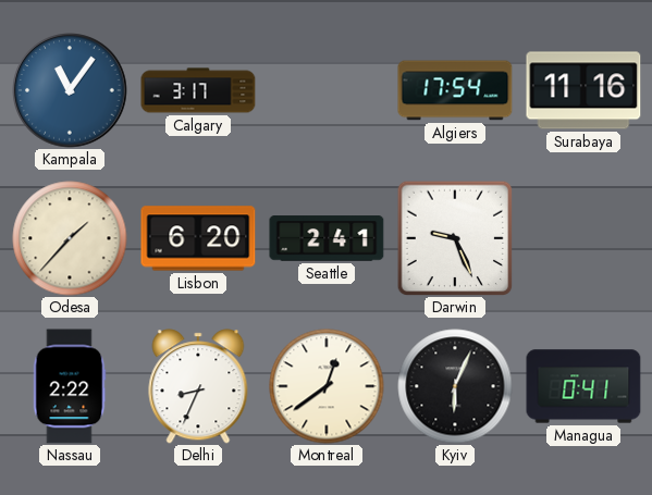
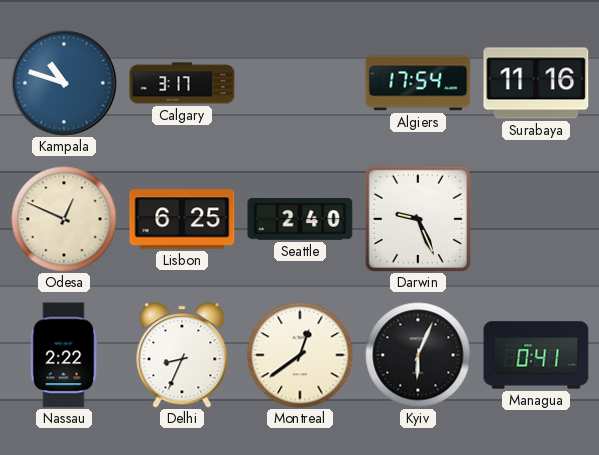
Kampala: 11:06 -> 10:48 (64, 83)
Odesa: 1:37 -> 12:49 (64, 219)
Lisbon: 6:20 -> 6:25 (182, 219)
Seattle: 2:41 -> 2:40 (300, 219)
